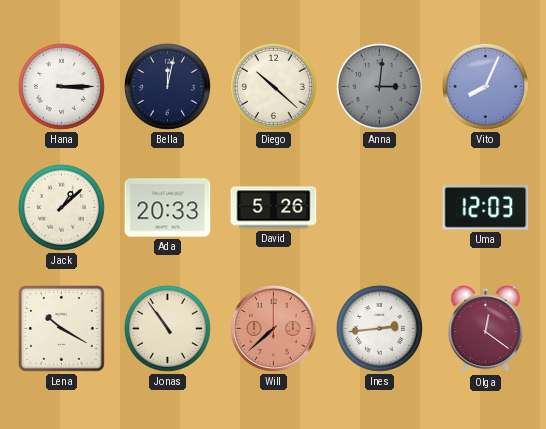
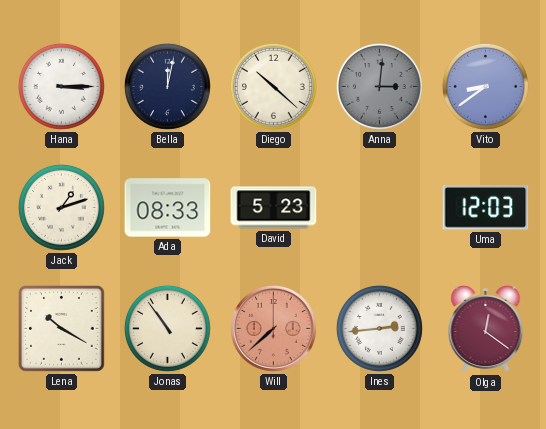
Vito: 8:04 -> 8:39 (485, 86)
Jack: 1:08 -> 1:12 (61, 207)
Ada: 20:33 -> 08:33 (168, 208)
David: 5:26 -> 5:23 (274, 208)
